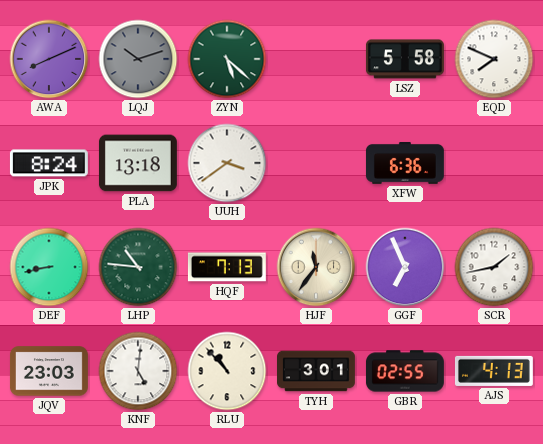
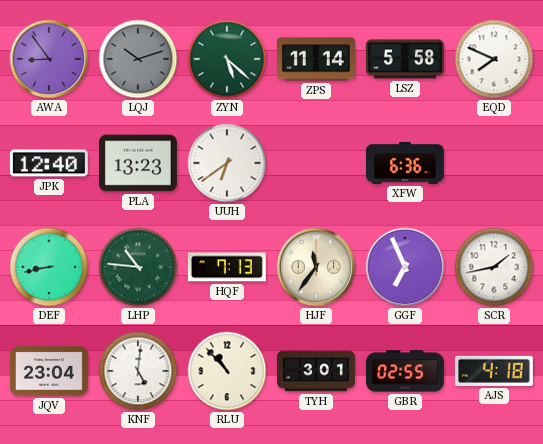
AWA: 8:11 -> 8:54 (49, 59)
ZPS: none -> 11:14 (316, 59)
JPK: 8:24 -> 12:40 (49, 163)
PLA: 13:18 -> 13:23 (138, 163)
UUH: 3:39 -> 6:39 (227, 163)
JQV: 23:03 -> 23:04 (49, 371)
AJS: 4:13 -> 4:18 (494, 371)
